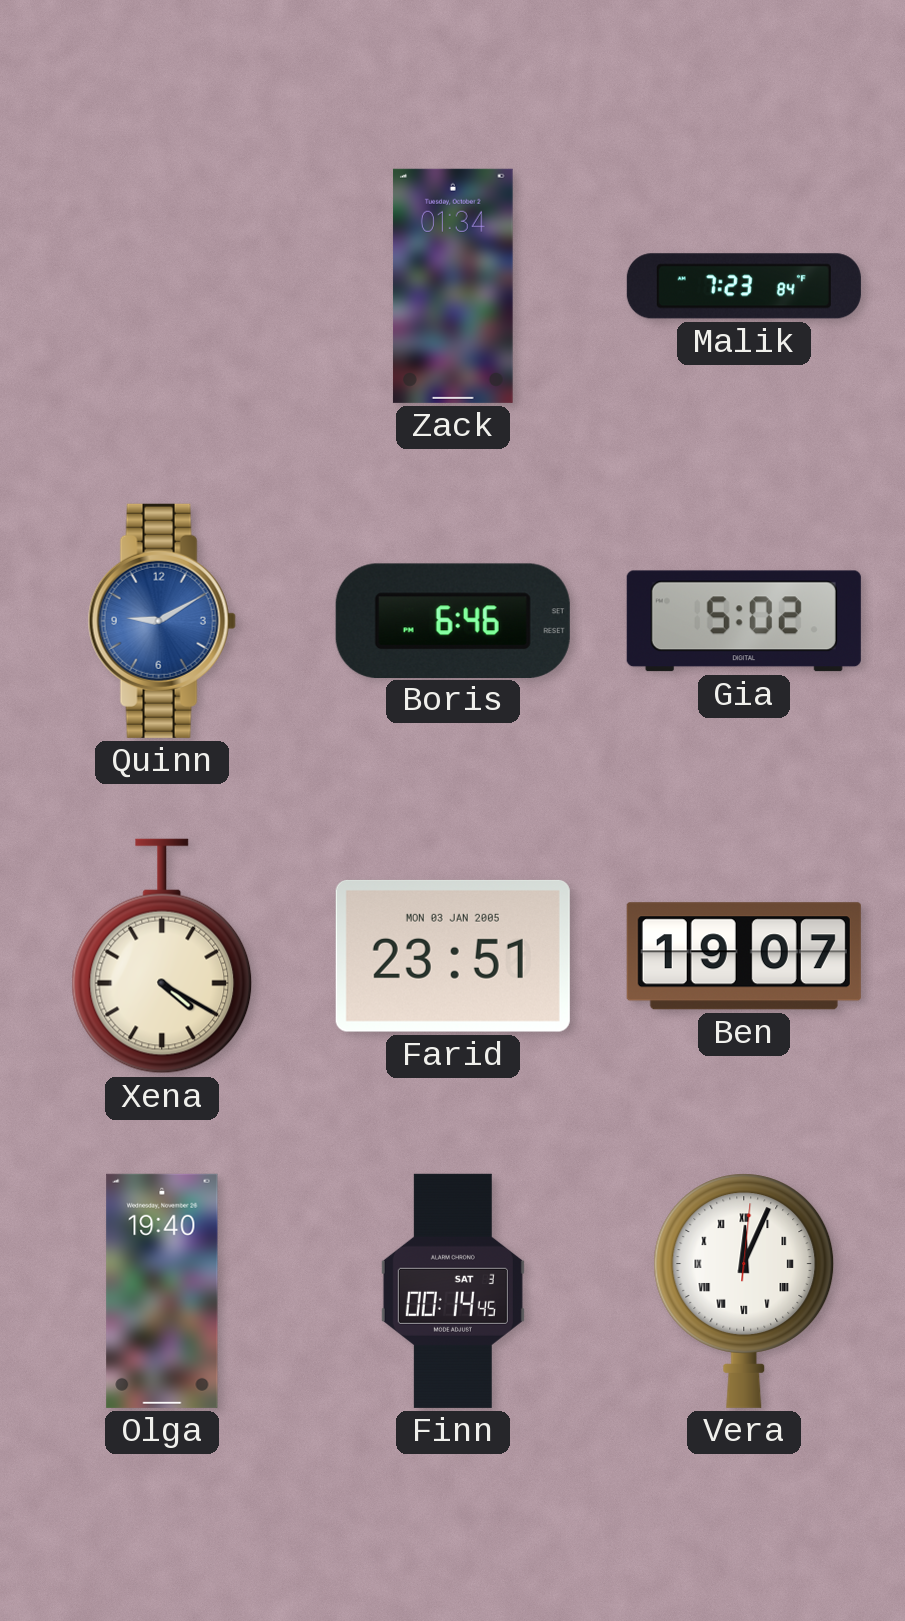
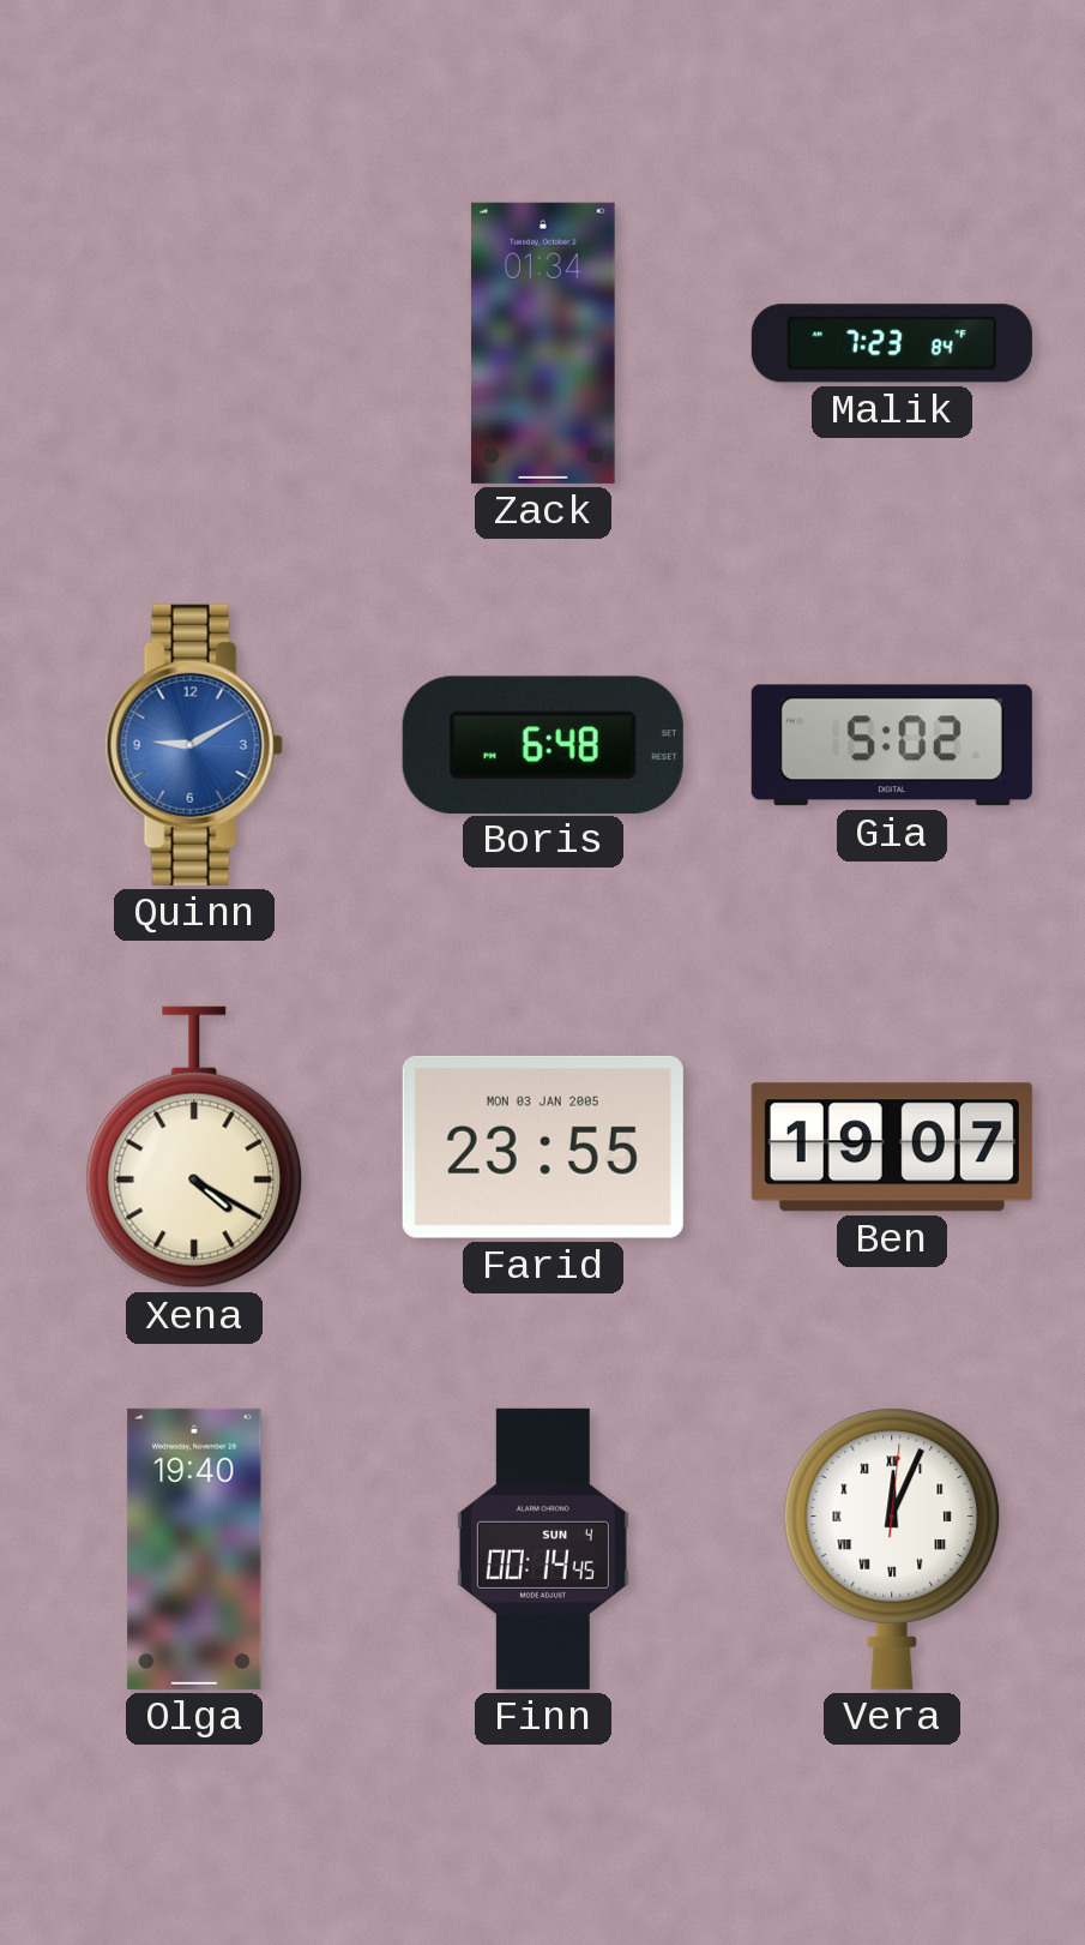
Boris: 6:46 -> 6:48 (543, 744)
Farid: 23:51 -> 23:55 (543, 1147)
Finn date: SAT 3 -> SUN 4 (543, 1549)
